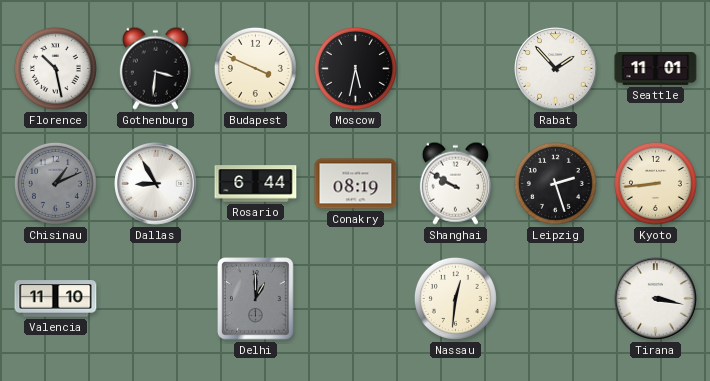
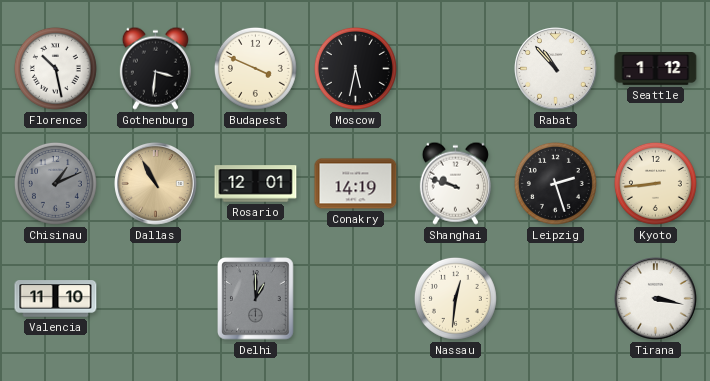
Rabat: 1:53 -> 10:53 (556, 69)
Seattle: 11:01 -> 1:12 (656, 69)
Dallas: 8:55 -> 10:55 (156, 184)
Dallas dial: white -> champagne (156, 184)
Rosario: 6:44 -> 12:01 (256, 184)
Conakry: 08:19 -> 14:19 (356, 184)
Shanghai: 9:50 -> 9:48 (455, 183)
